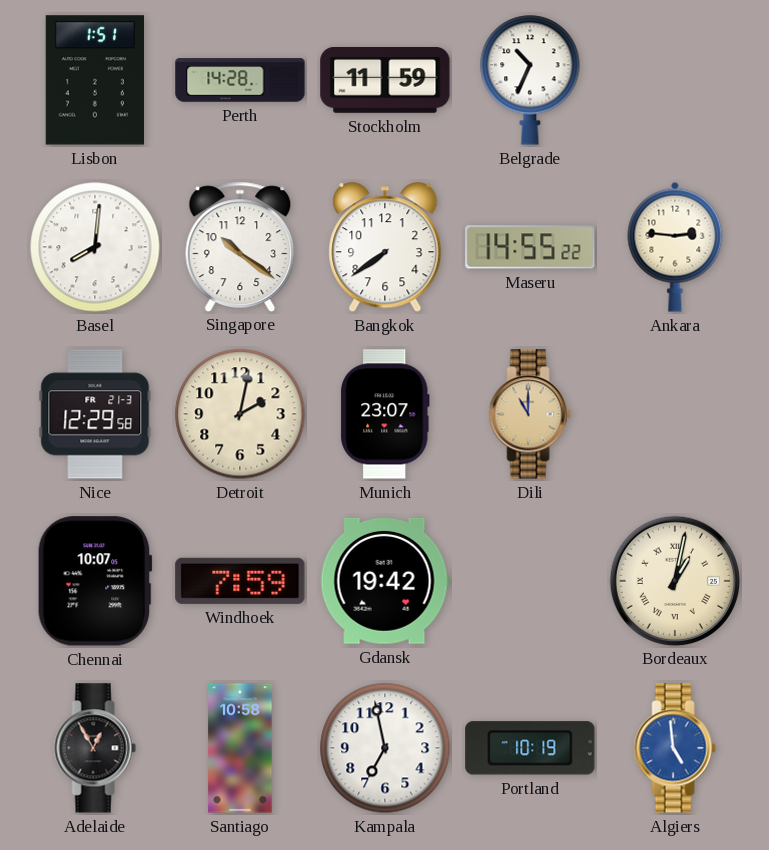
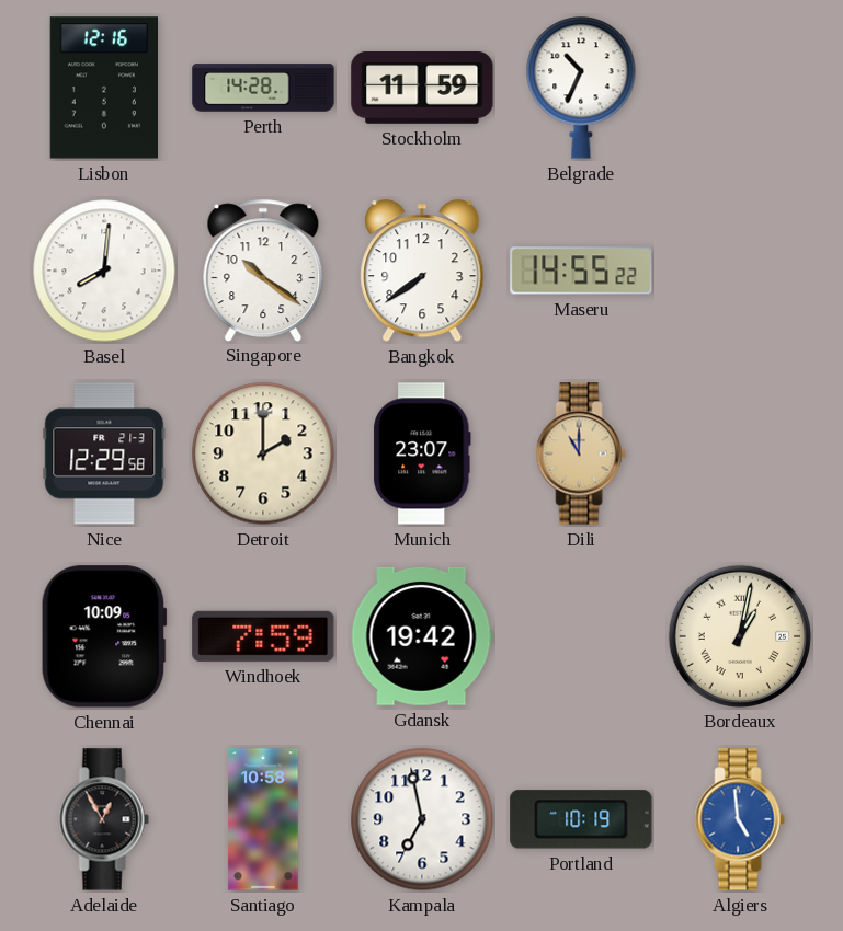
Lisbon: 1:51 -> 12:16 (103, 88)
Ankara: 2:46 -> none (675, 247)
Detroit: 2:02 -> 2:00 (263, 453)
Chennai: 10:07 -> 10:09 (104, 636)
